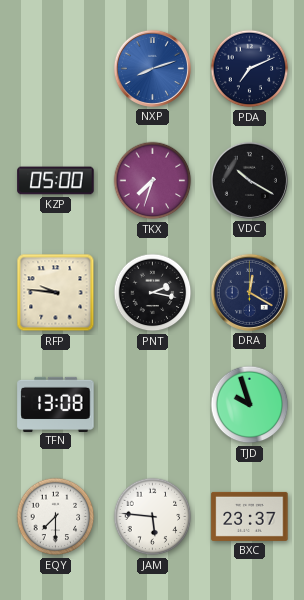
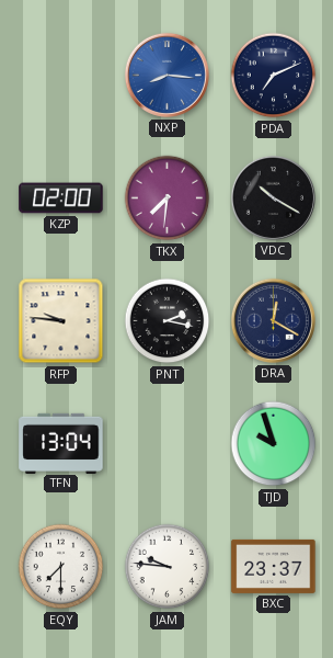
NXP: 8:12 -> 8:16 (166, 75)
KZP: 05:00 -> 02:00 (61, 198)
TKX: 7:33 -> 7:31 (168, 198)
TFN: 13:08 -> 13:04 (61, 443)
JAM: 5:46 -> 9:46 (168, 567)
